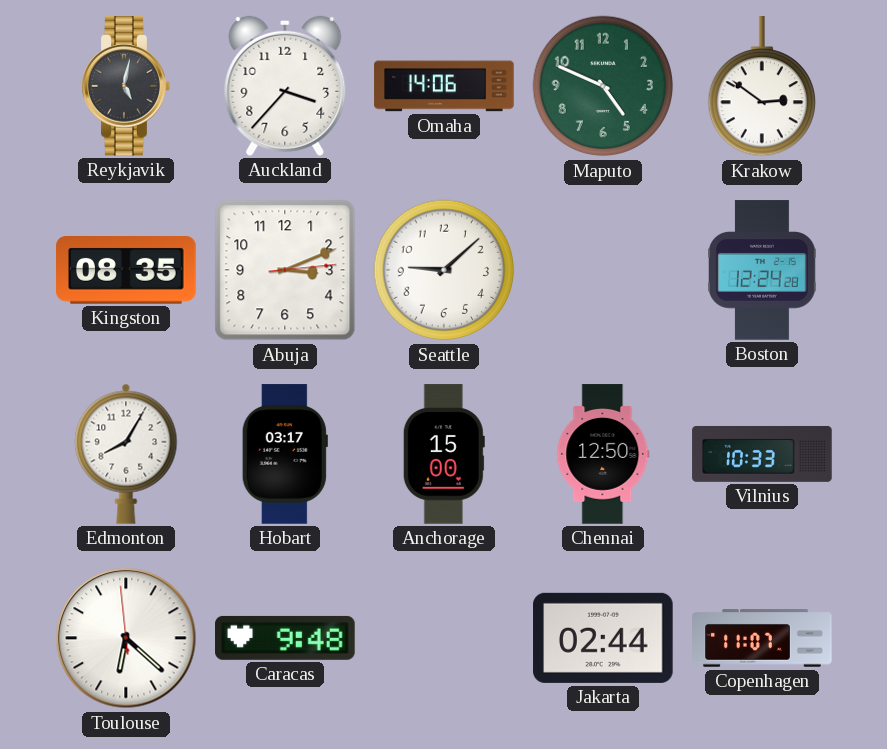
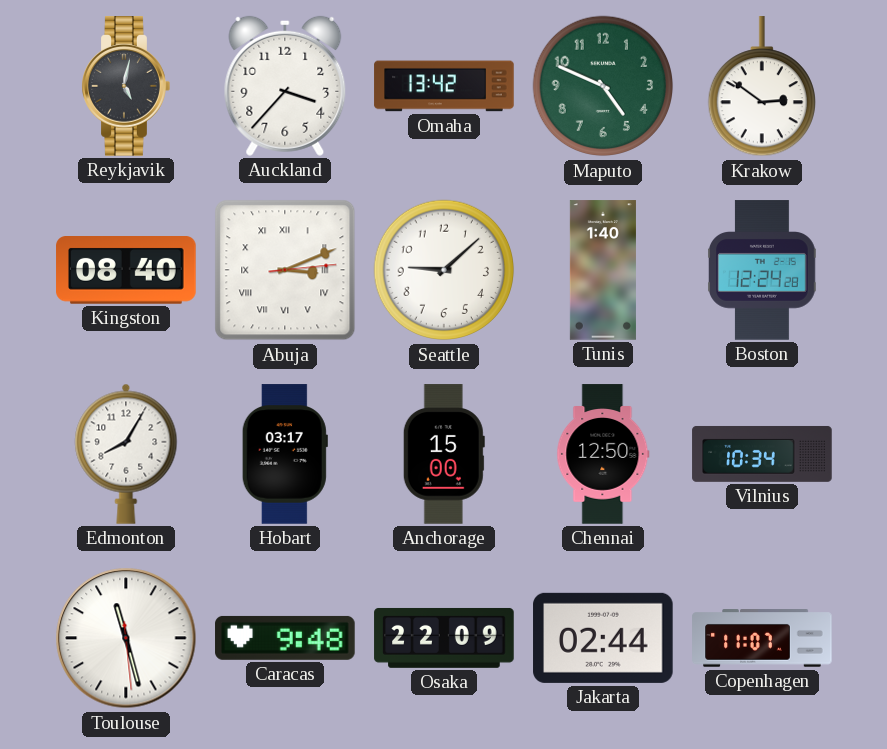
Omaha: 14:06 -> 13:42 (444, 86)
Kingston: 08:35 -> 08:40 (126, 271)
Abuja numerals: Arabic -> Roman (285, 270)
Tunis: none -> 1:40 (603, 270)
Vilnius: 10:33 -> 10:34 (762, 454)
Toulouse: 6:21 -> 11:27 (126, 638)
Osaka: none -> 22:09 (444, 638)
